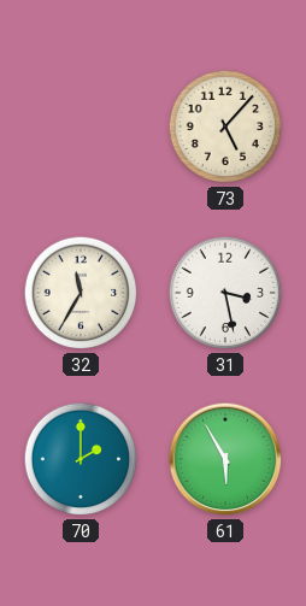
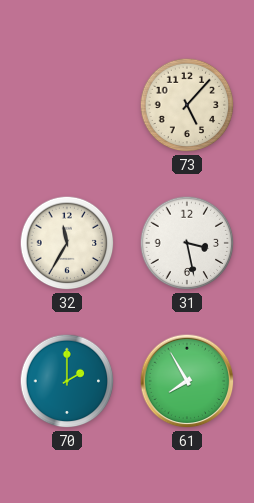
61: 5:55 -> 7:55 (187, 381)
